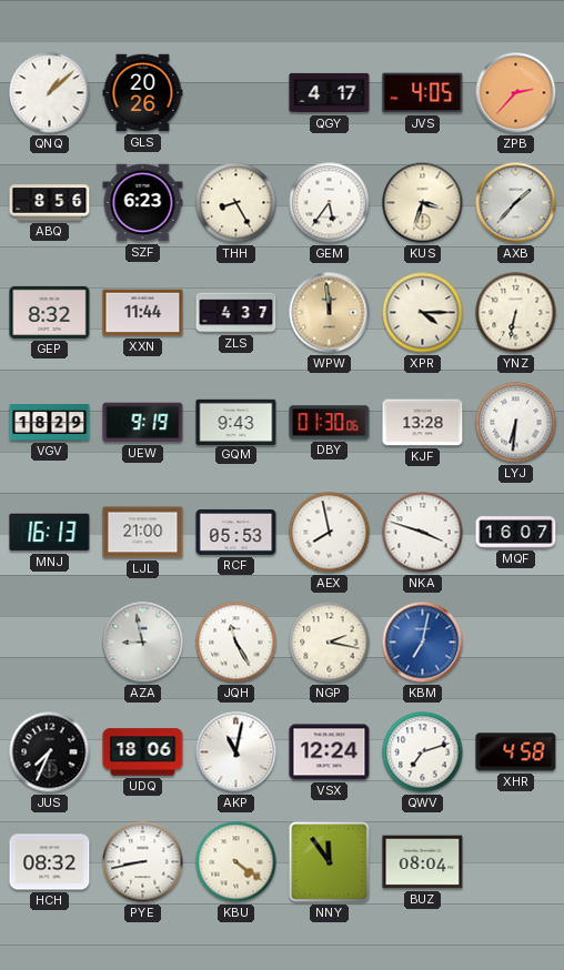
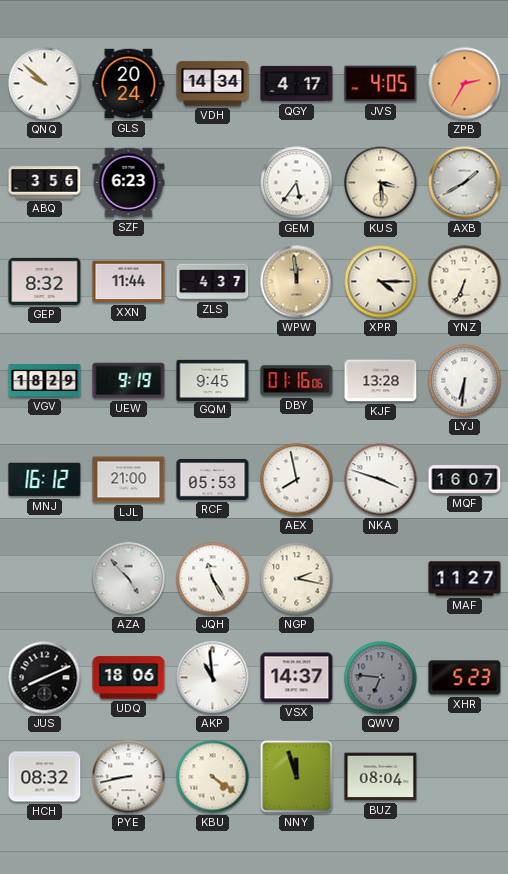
QNQ: 1:08 -> 9:52 (45, 84)
GLS: 20:26 -> 20:24 (129, 84)
VDH: none -> 14:34 (213, 84)
ZPB: 2:37 -> 2:35 (465, 84)
ABQ: 8:56 -> 3:56 (45, 183)
THH: 8:25 -> none (236, 203)
KUS: 3:33 -> 3:29 (381, 183)
AXB: 1:37 -> 1:40 (465, 183)
YNZ: 6:32 -> 6:34 (465, 282)
GQM: 9:43 -> 9:45 (213, 380)
DBY: 01:30 -> 01:16 (297, 381)
MNJ: 16:13 -> 16:12 (45, 480)
AZA: 8:58 -> 4:53 (129, 579)
KBM: 7:02 -> none (423, 643)
MAF: none -> 11:27 (465, 579)
JUS: 7:34 -> 8:11 (45, 678)
AKP: 11:02 -> 10:59 (213, 678)
VSX: 12:24 -> 14:37 (297, 678)
QWV: 7:12 -> 6:46 (381, 678)
QWV dial: white -> grey (381, 678)
XHR: 4:58 -> 5:23 (465, 678)
NNY: 11:54 -> 11:57 (297, 777)
